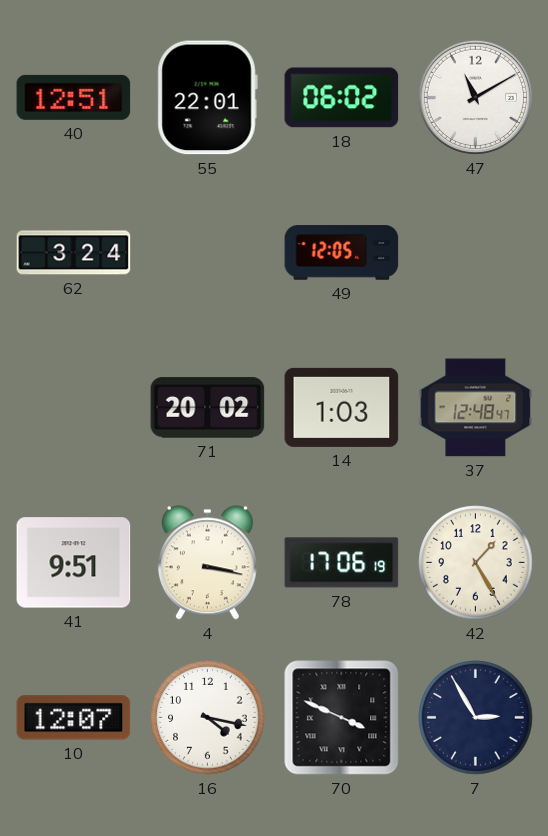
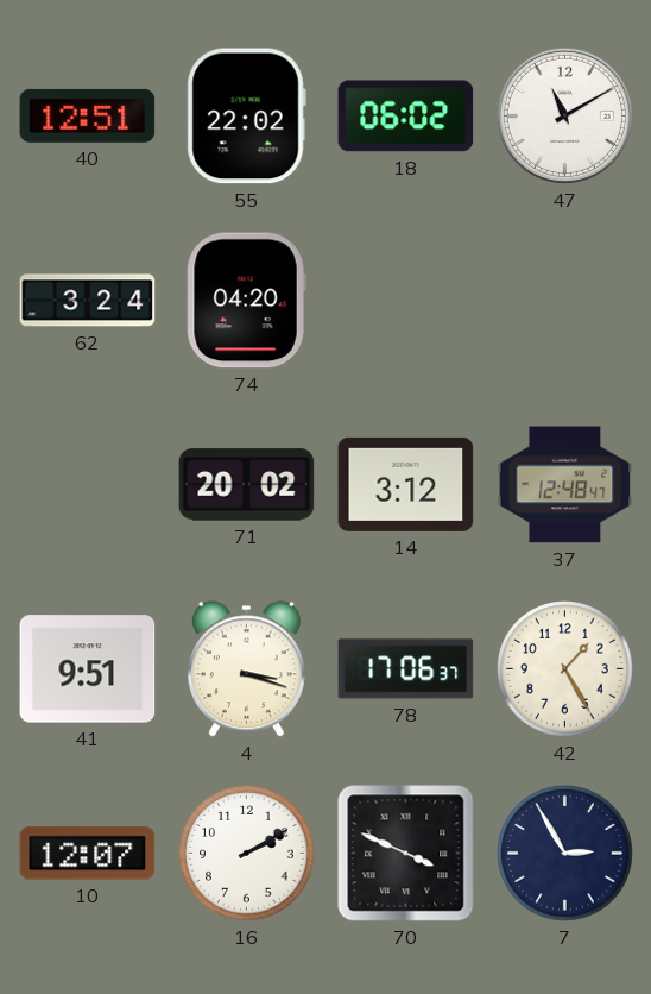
55: 22:01 -> 22:02 (246, 117)
74: none -> 04:20 (246, 301)
49: 12:05 -> none (342, 253)
14: 1:03 -> 3:12 (406, 484)
4: 3:17 -> 3:18 (246, 669)
78: 17:06:19 -> 17:06:37 (406, 669)
16: 4:17 -> 2:10 (247, 854)
